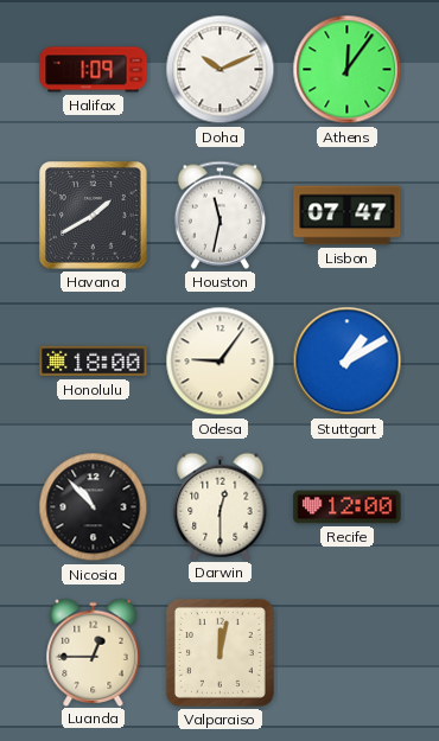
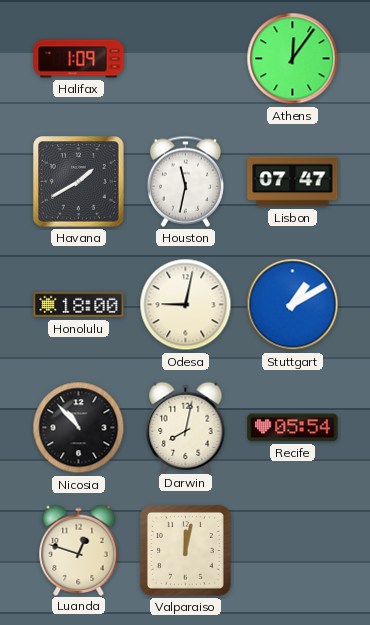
Doha: 10:11 -> none (221, 70)
Odesa: 9:06 -> 9:02 (186, 305)
Darwin: 12:30 -> 8:02 (186, 427)
Recife: 12:00 -> 05:54 (293, 428)
Luanda: 12:45 -> 12:48 (79, 550)
